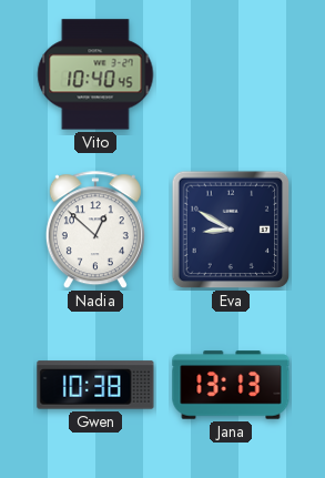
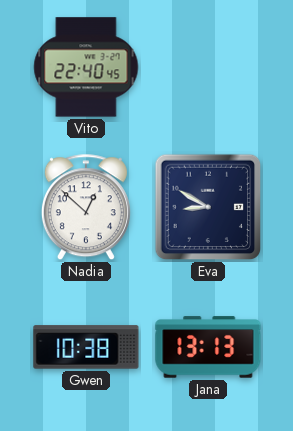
Vito: 10:40 -> 22:40 (86, 67)
